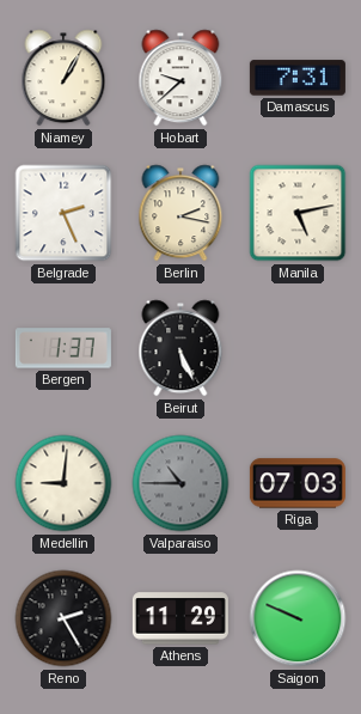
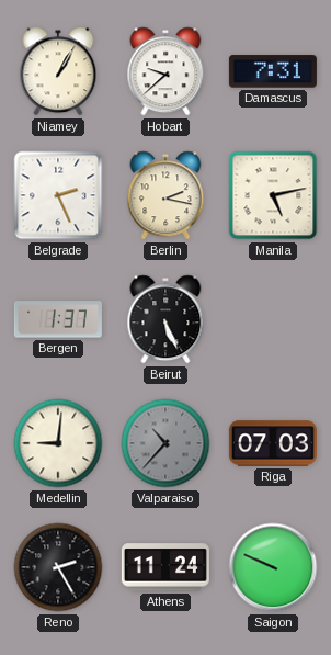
Valparaiso: 10:45 -> 10:37 (165, 443)
Athens: 11:29 -> 11:24 (165, 567)
